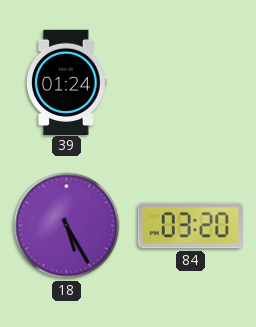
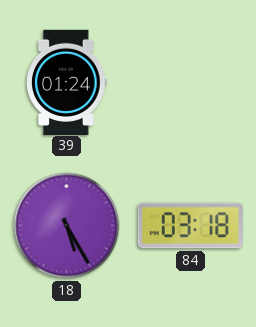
84: 03:20 -> 03:18 (190, 226)
